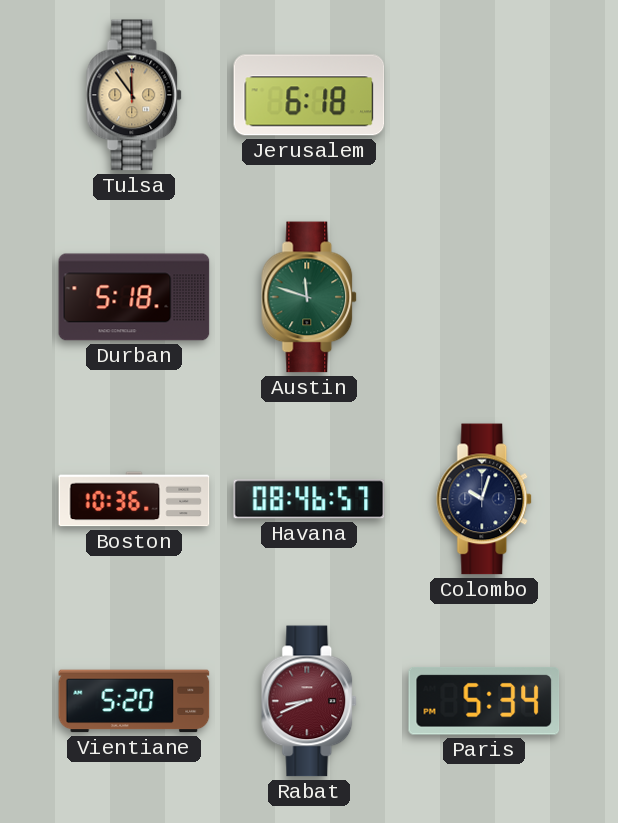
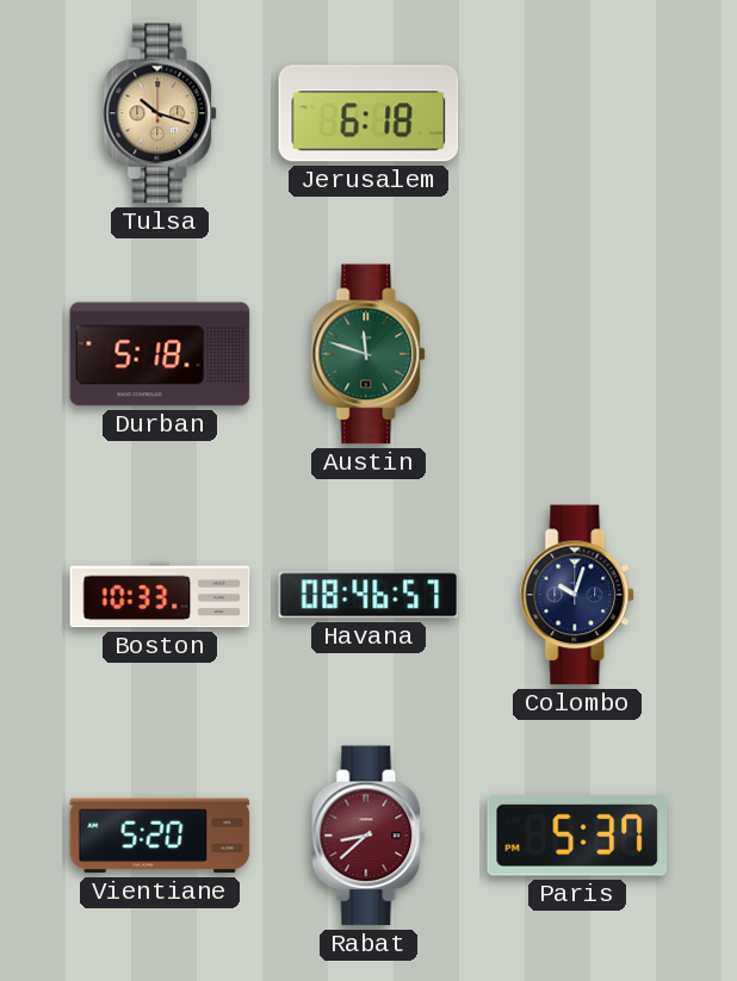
Tulsa: 11:54 -> 10:18 (161, 113)
Boston: 10:36 -> 10:33 (160, 595)
Rabat: 8:41 -> 8:38 (370, 836)
Paris: 5:34 -> 5:37 (577, 836)
